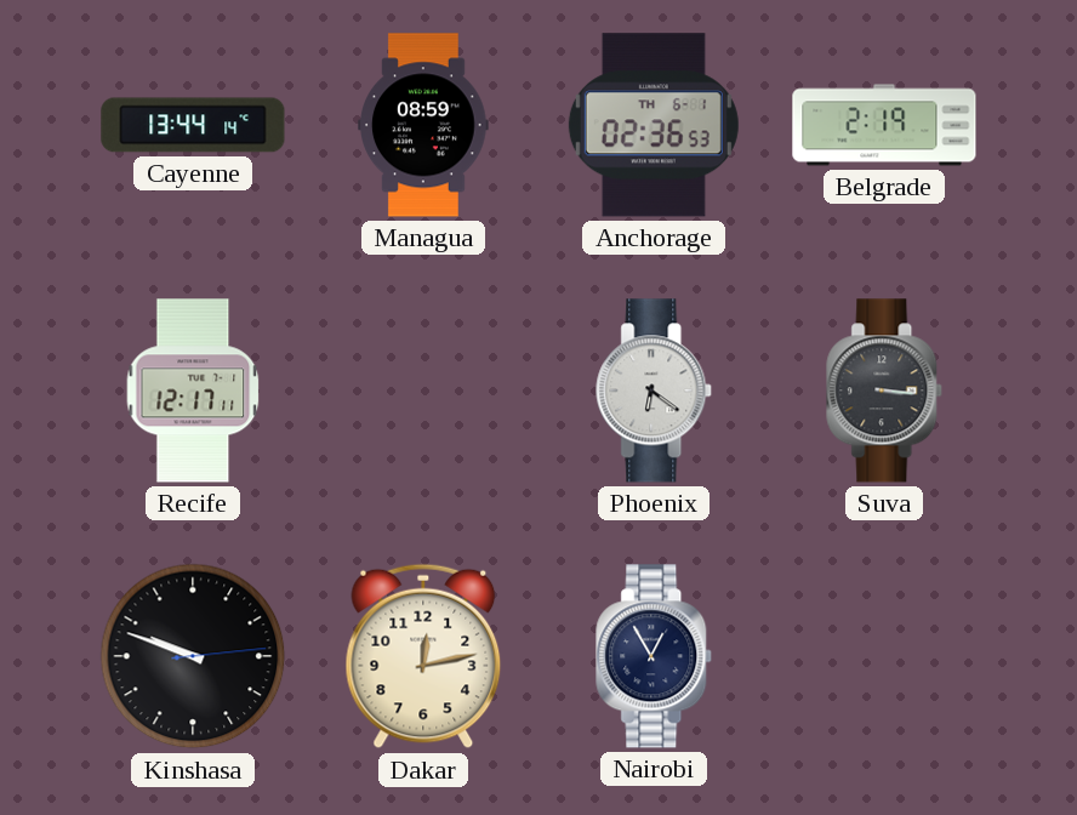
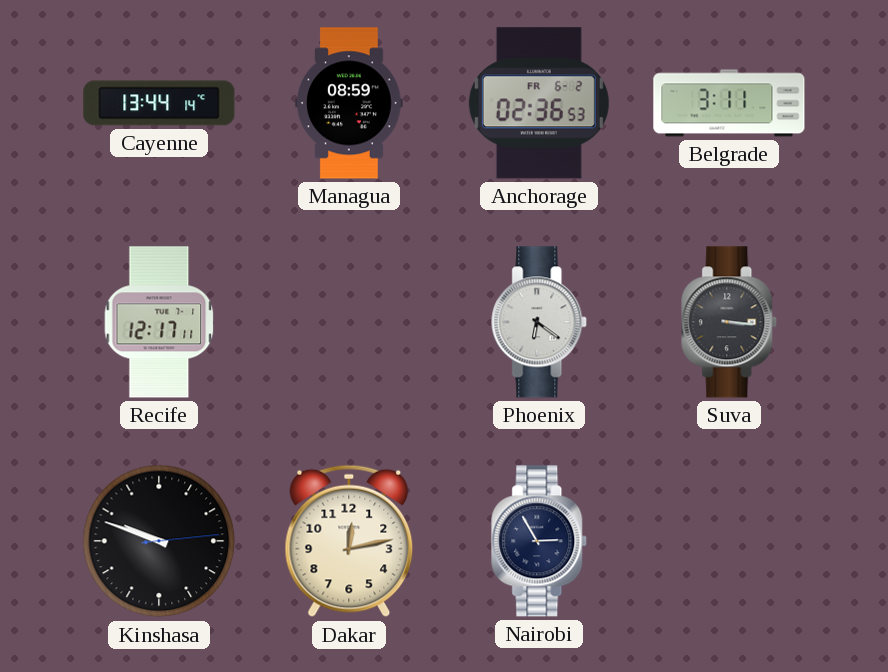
Anchorage date: TH 6-1 -> FR 6-2 (539, 103)
Belgrade: 2:19 -> 3:11 (729, 103)
Nairobi: 12:55 -> 2:55 (540, 541)
